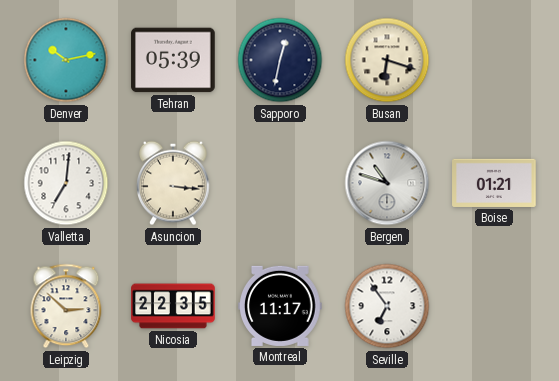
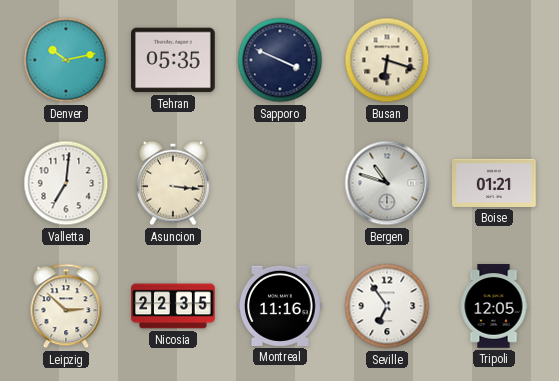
Tehran: 05:39 -> 05:35 (173, 60)
Sapporo: 12:32 -> 3:49 (280, 60)
Montreal: 11:17 -> 11:16 (280, 306)
Tripoli: none -> 12:05 (494, 306)
